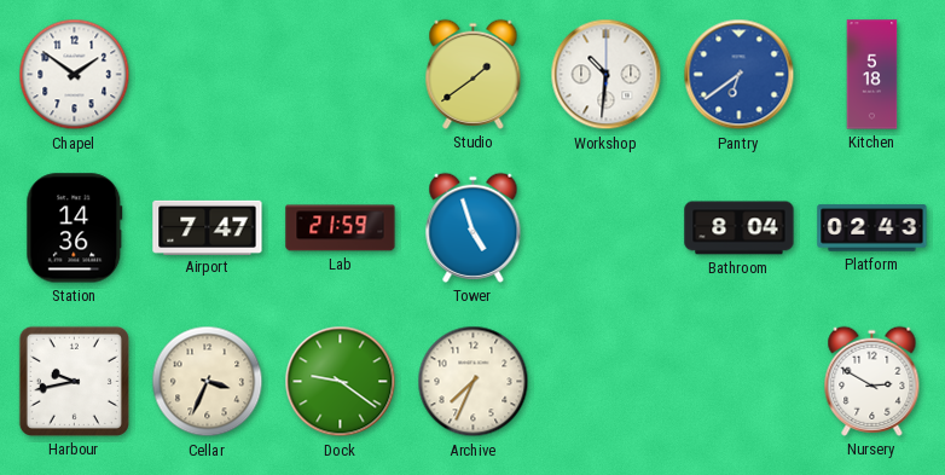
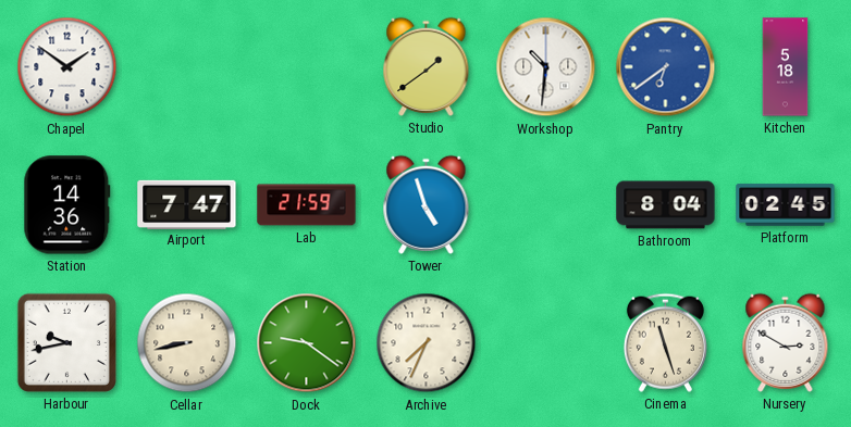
Platform: 02:43 -> 02:45 (786, 205)
Cellar: 3:34 -> 8:43 (187, 343)
Cinema: none -> 11:27 (665, 342)
